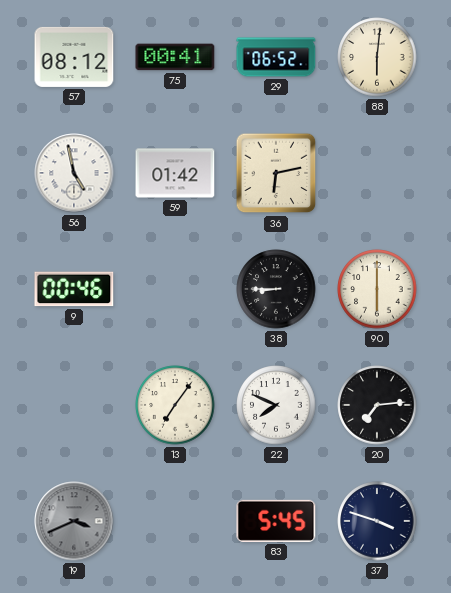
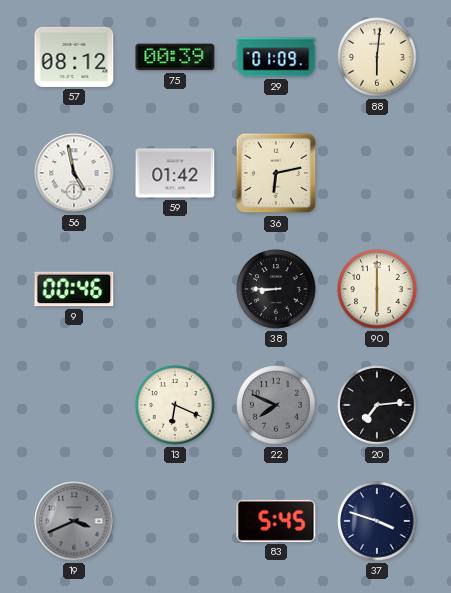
75: 00:41 -> 00:39 (175, 57)
29: 06:52 -> 01:09 (276, 57)
13: 7:06 -> 6:19 (175, 405)
22 dial: white -> grey (276, 405)
